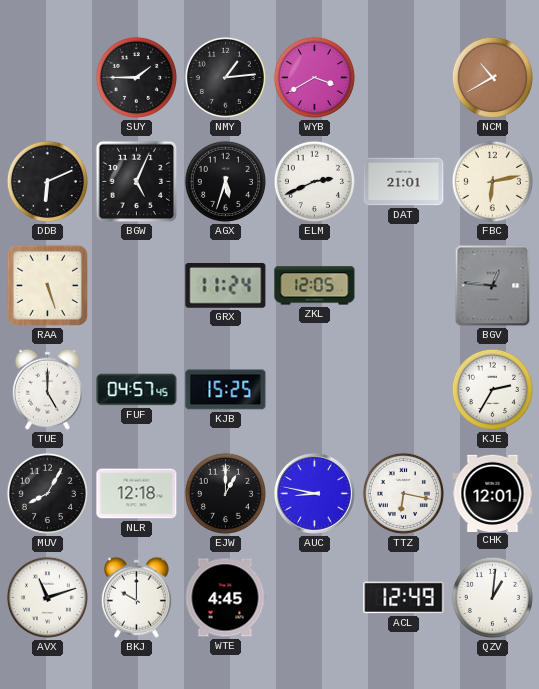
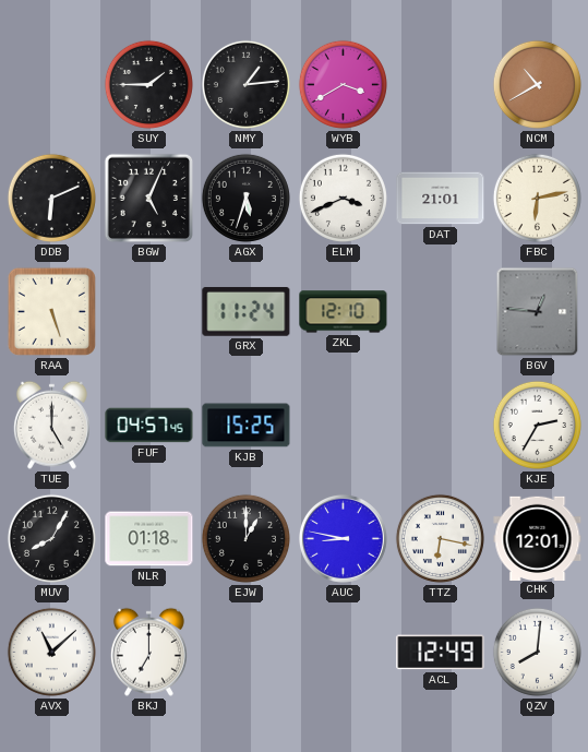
ELM: 2:41 -> 3:41 (343, 198)
ZKL: 12:05 -> 12:10 (344, 312)
NLR: 12:18 -> 01:18 (149, 539)
AVX: 11:12 -> 11:08 (51, 652)
BKJ: 10:00 -> 7:00 (148, 652)
WTE: 4:45 -> none (225, 598)
QZV: 1:01 -> 8:01 (537, 652)
